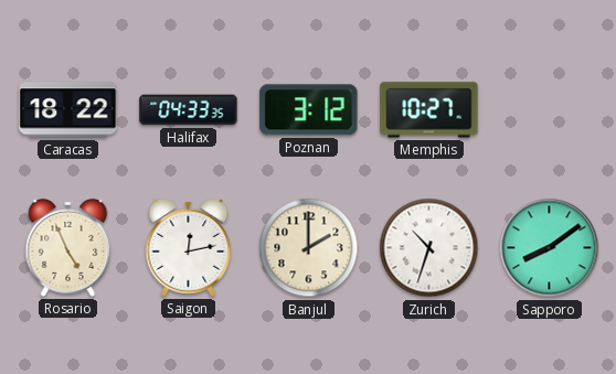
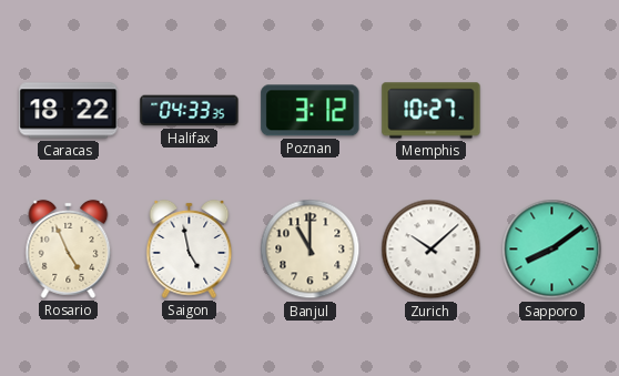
Saigon: 12:13 -> 4:58 (190, 248)
Banjul: 2:00 -> 11:00 (311, 250)
Zurich: 10:33 -> 10:08 (432, 250)
